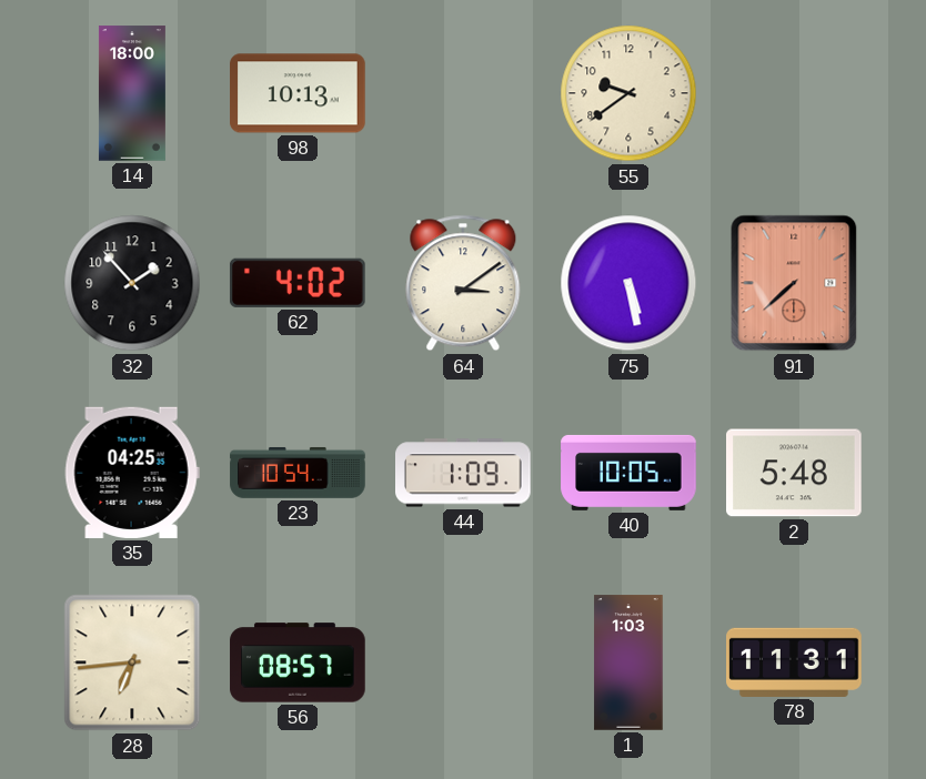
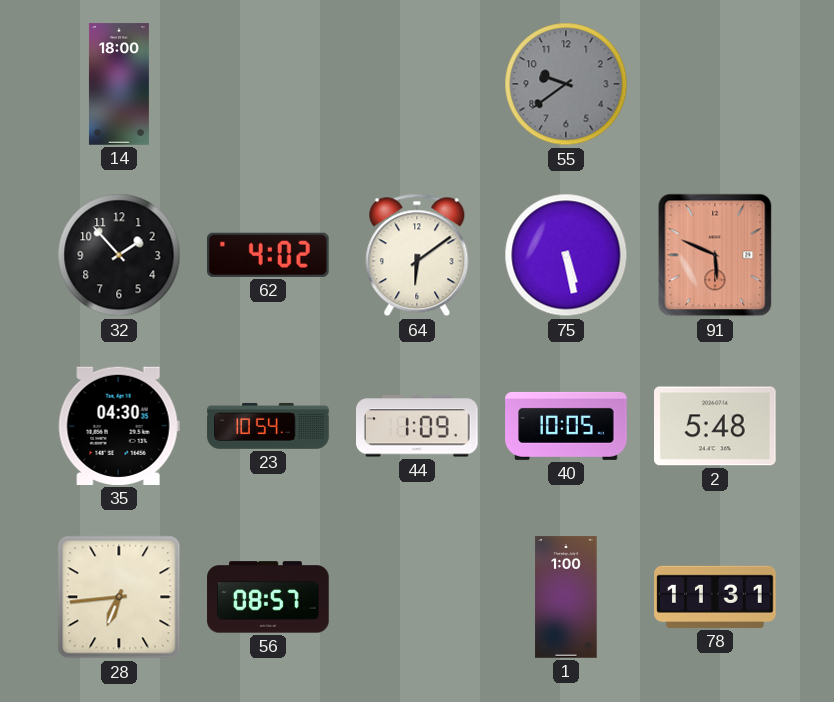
98: 10:13 -> none (298, 93)
55 dial: cream -> grey (566, 84)
64: 3:09 -> 6:09 (417, 255)
91: 7:38 -> 5:49 (715, 255)
35: 04:25 -> 04:30 (119, 426)
1: 1:03 -> 1:00 (566, 597)
